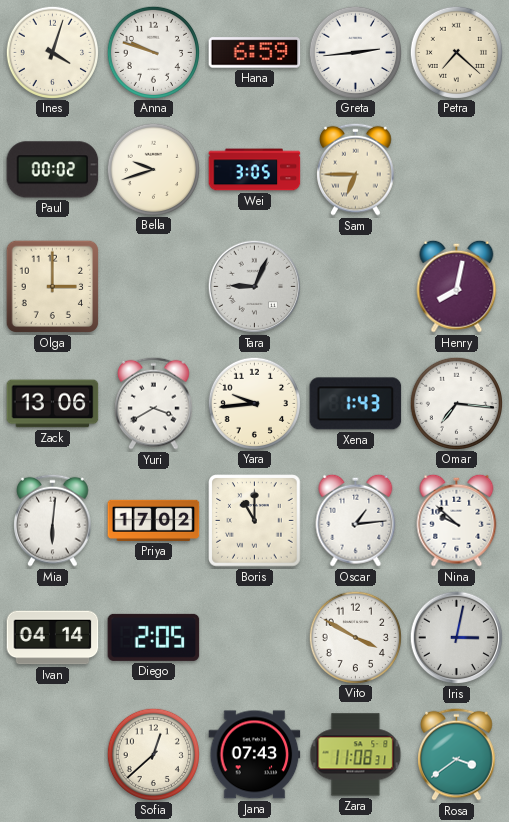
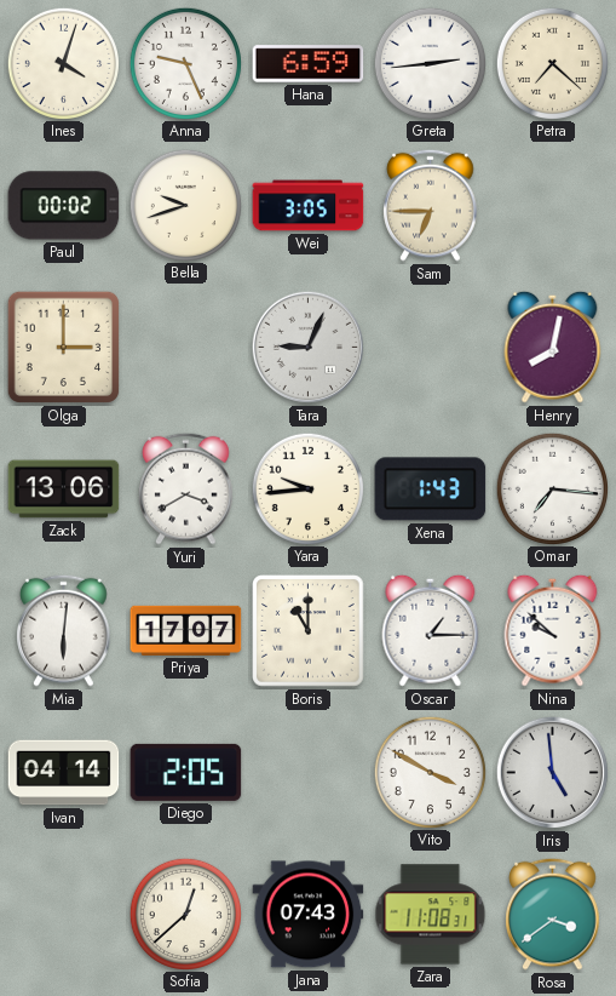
Anna: 9:48 -> 9:26 (185, 63)
Priya: 17:02 -> 17:07 (186, 630)
Oscar: 1:14 -> 1:15 (431, 630)
Iris: 3:02 -> 4:59 (553, 773)
